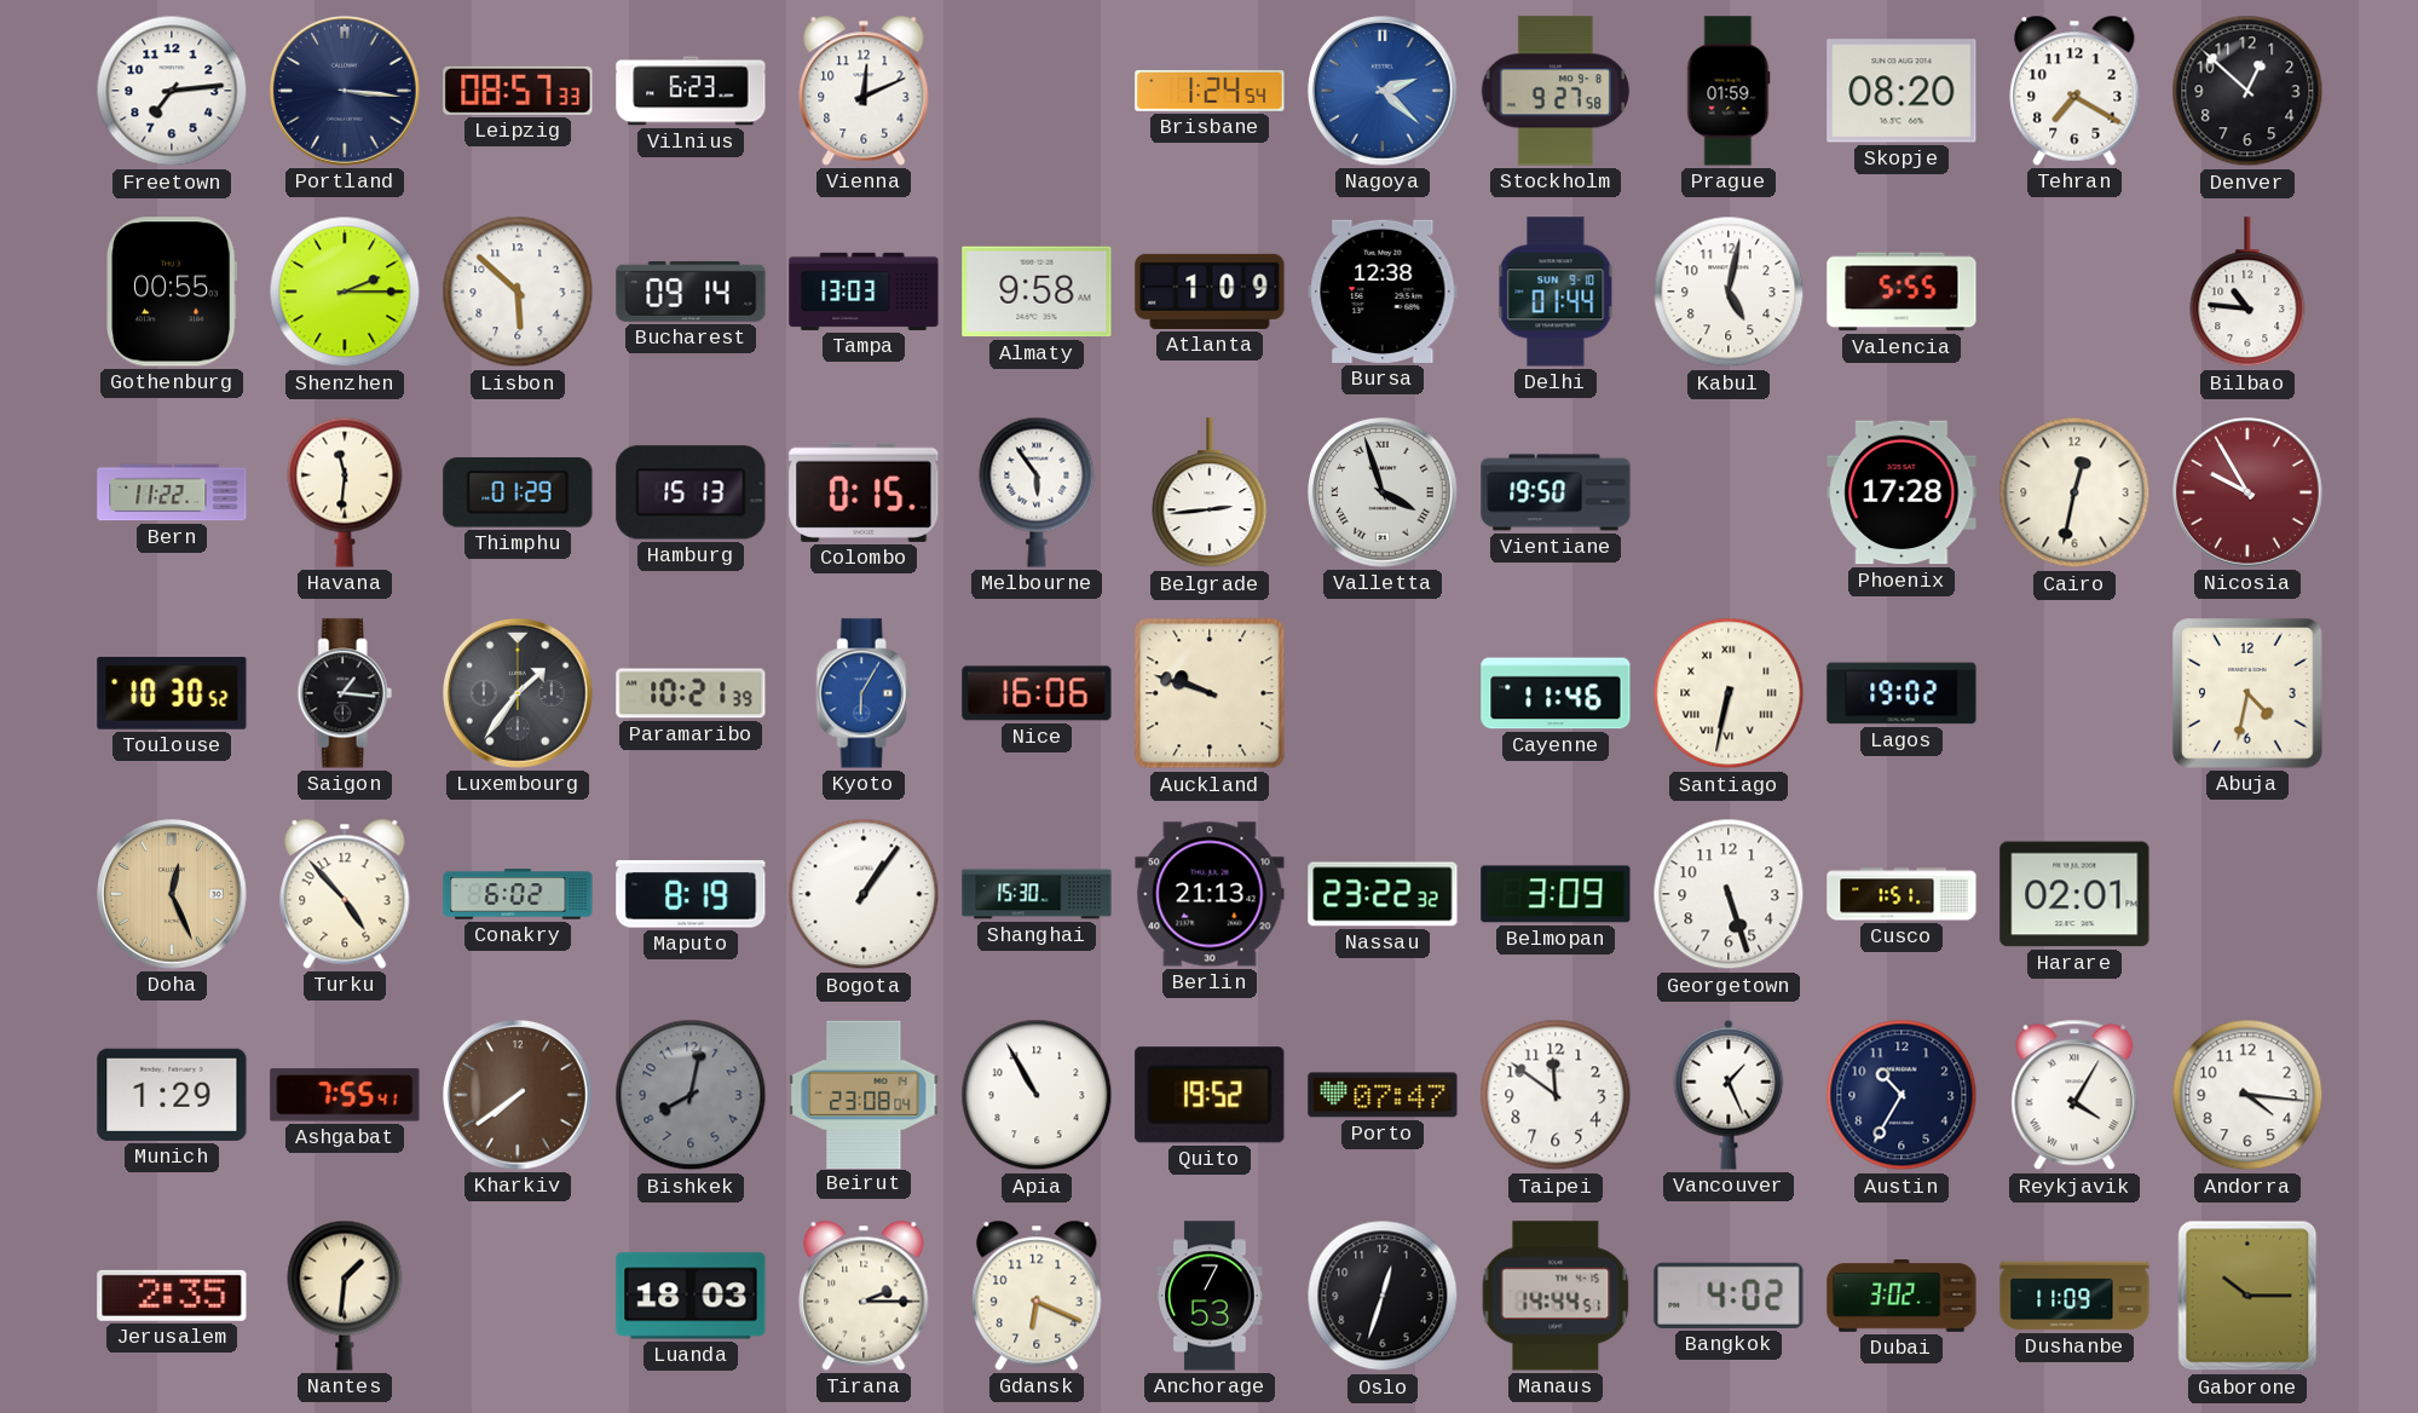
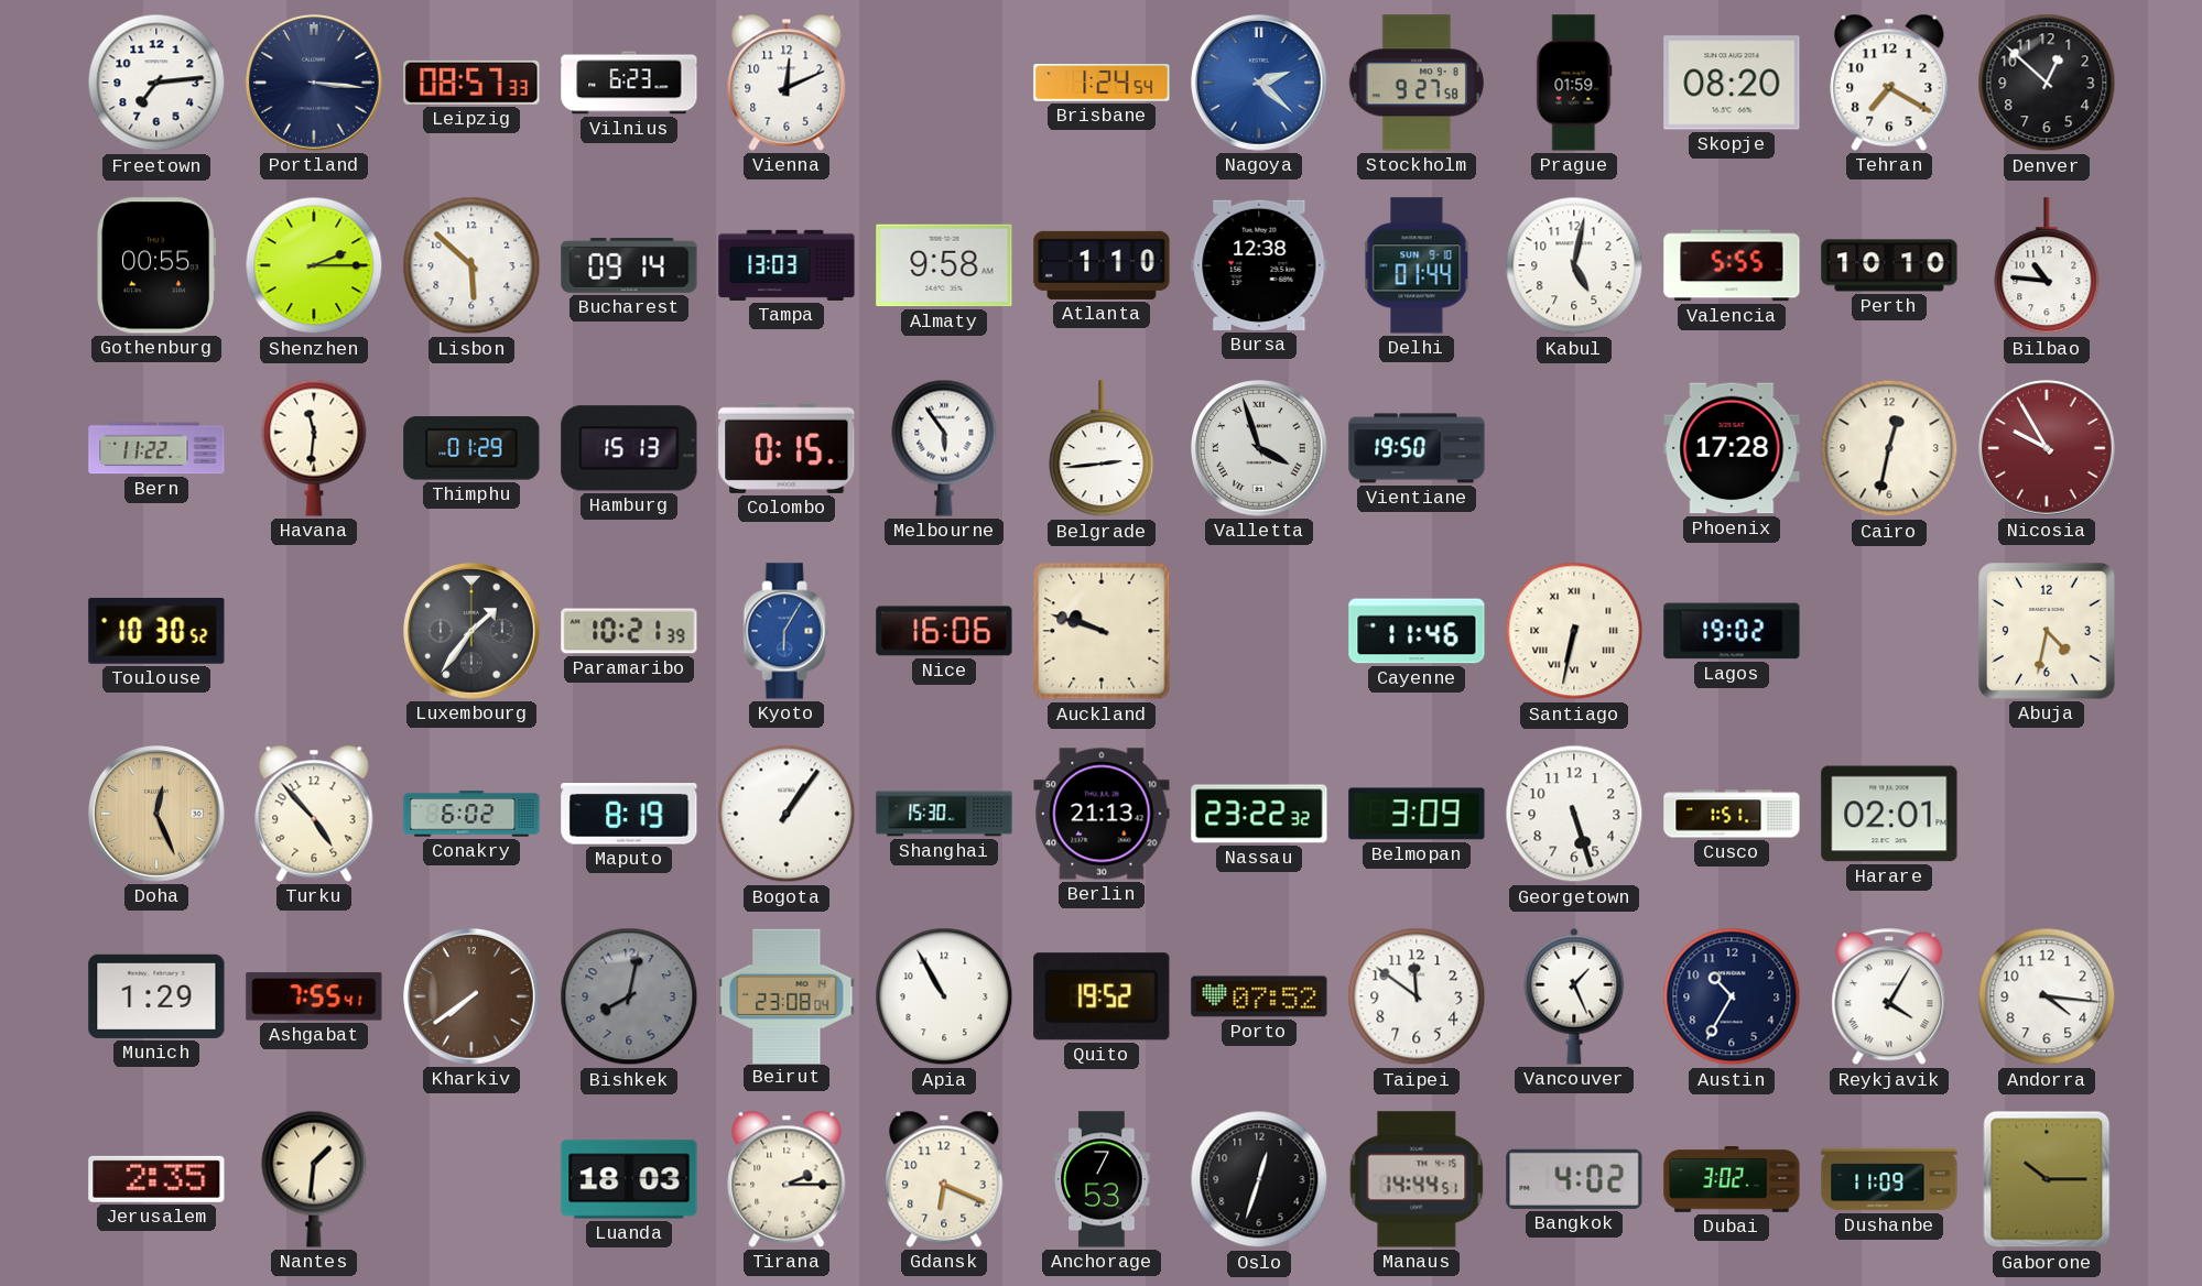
Atlanta: 1:09 -> 1:10 (1102, 265)
Perth: none -> 10:10 (1889, 265)
Saigon: 1:16 -> none (345, 693)
Porto: 07:47 -> 07:52 (1259, 996)
